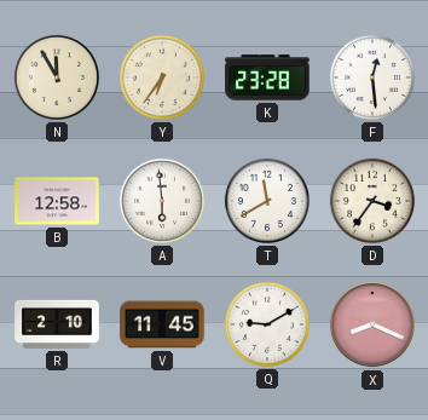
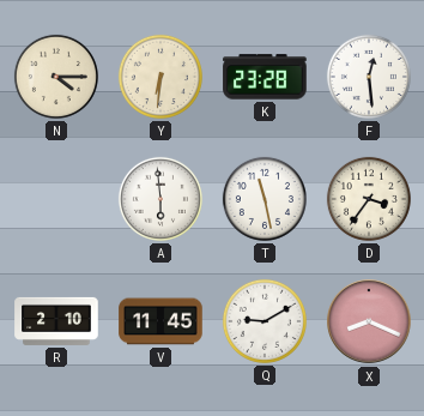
N: 11:55 -> 4:15 (56, 77)
Y: 6:36 -> 6:31 (160, 77)
B: 12:58 -> none (57, 201)
T: 11:40 -> 11:28 (265, 199)
